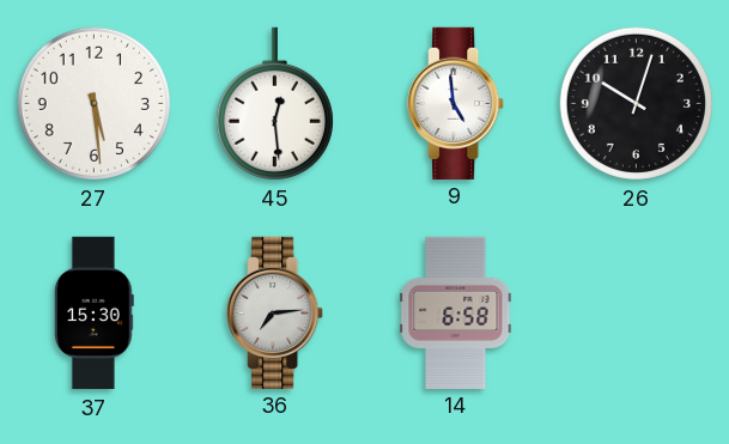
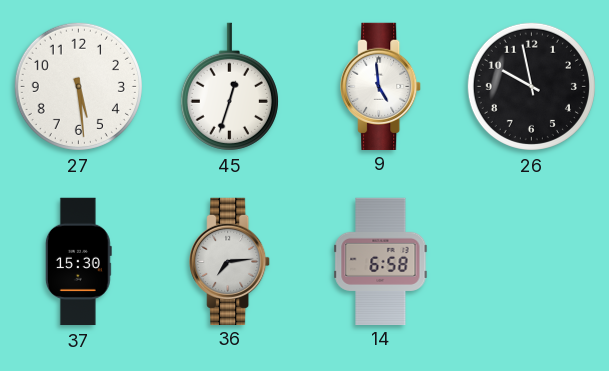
45: 12:29 -> 12:33 (229, 87)
26: 10:03 -> 9:58 (531, 86)
